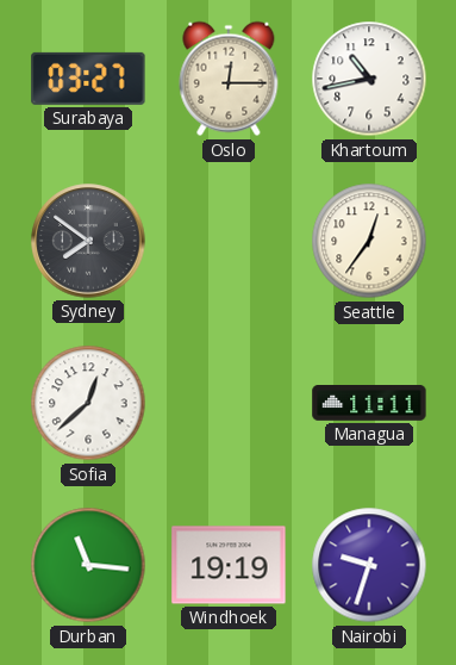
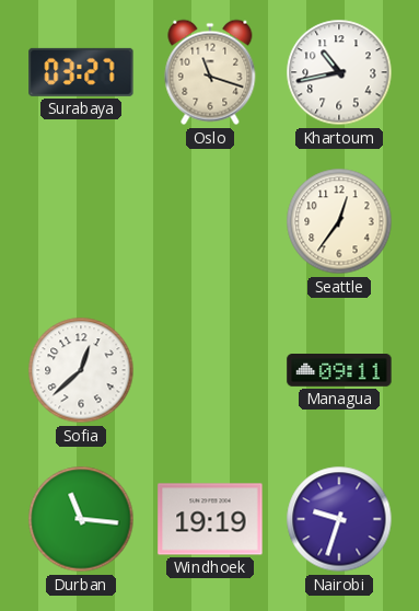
Oslo: 12:15 -> 11:18 (210, 72)
Sydney: 7:51 -> none (88, 241)
Managua: 11:11 -> 09:11 (339, 371)
